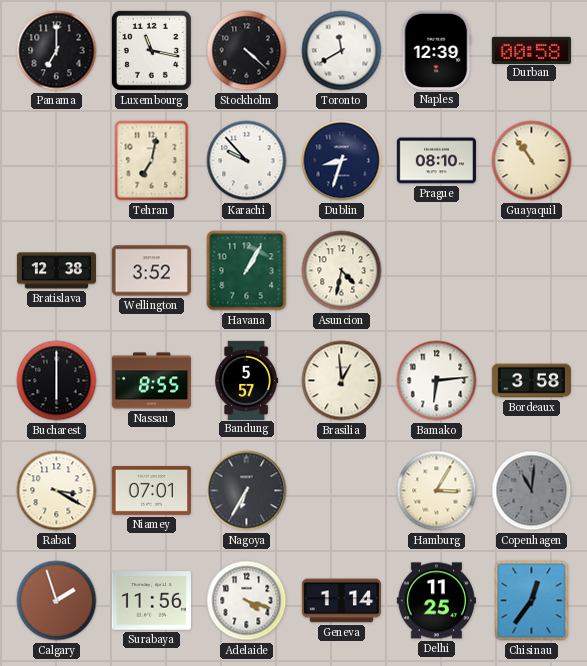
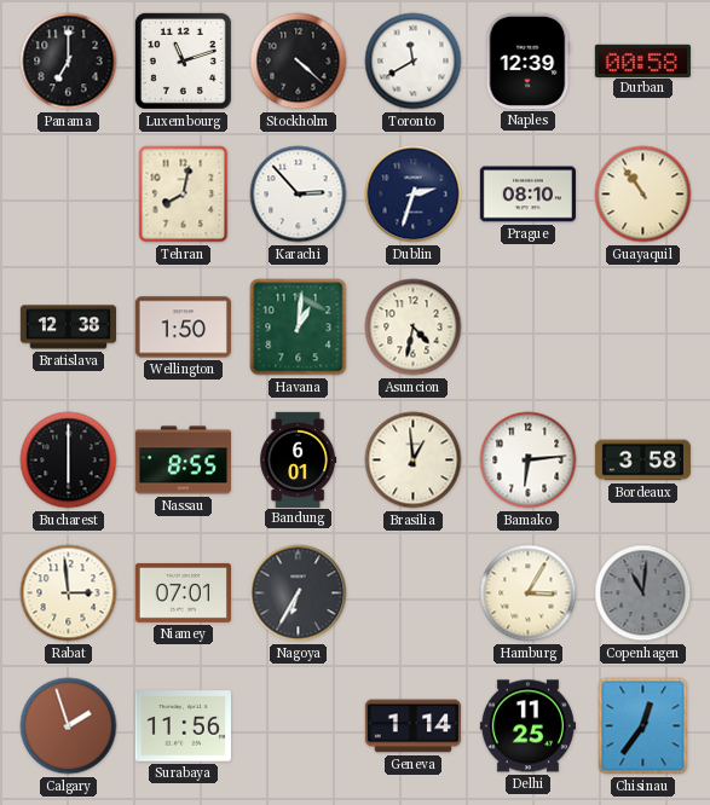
Luxembourg: 11:17 -> 11:12 (183, 60)
Tehran: 7:02 -> 8:02 (184, 195)
Karachi: 9:53 -> 2:53 (299, 195)
Dublin: 8:33 -> 2:33 (414, 195)
Wellington: 3:52 -> 1:50 (183, 328)
Havana: 1:05 -> 1:01 (299, 328)
Bandung: 5:57 -> 6:01 (299, 459)
Rabat: 3:20 -> 2:59 (69, 593)
Adelaide: 4:18 -> none (247, 601)
